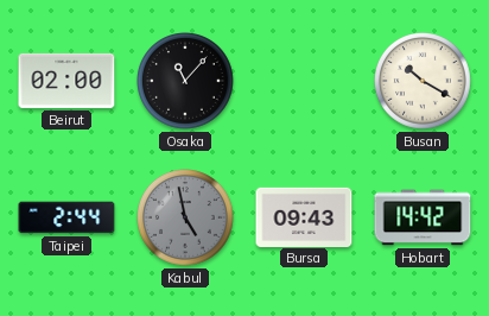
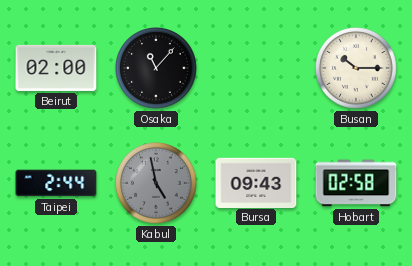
Busan: 10:20 -> 10:15 (357, 69)
Hobart: 14:42 -> 02:58 (356, 183)
